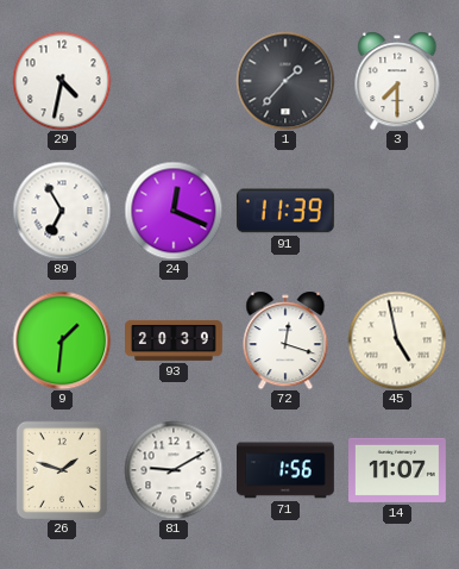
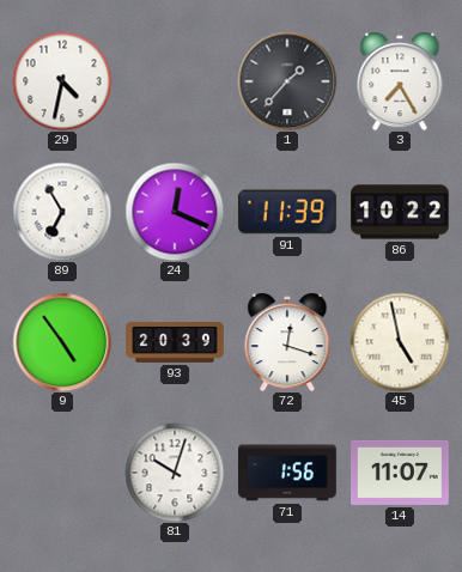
3: 7:30 -> 7:25 (400, 81)
86: none -> 10:22 (401, 212)
9: 1:31 -> 4:54 (62, 342)
26: 1:48 -> none (61, 469)
81: 9:10 -> 10:03 (175, 473)
